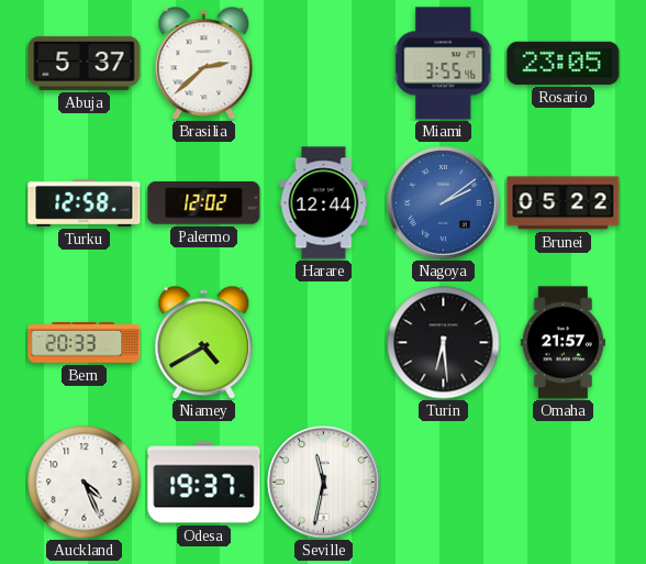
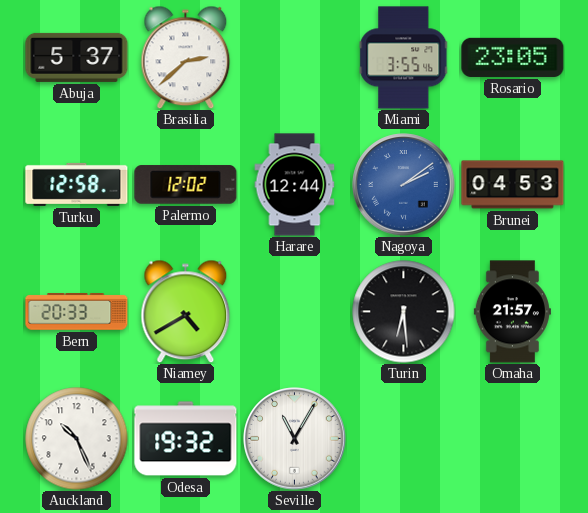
Brunei: 05:22 -> 04:53 (513, 185)
Auckland: 4:26 -> 10:26 (77, 439)
Odesa: 19:37 -> 19:32 (186, 439)
Seville: 11:32 -> 11:05 (295, 439)
